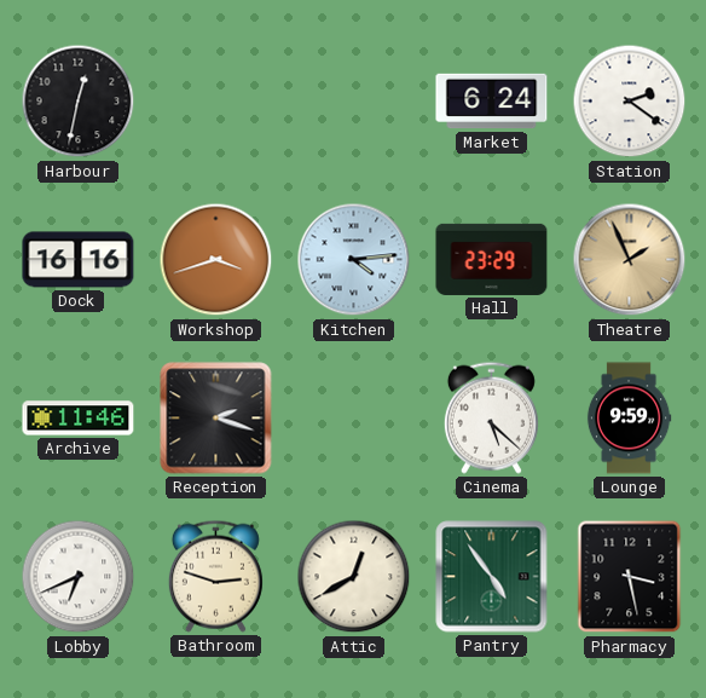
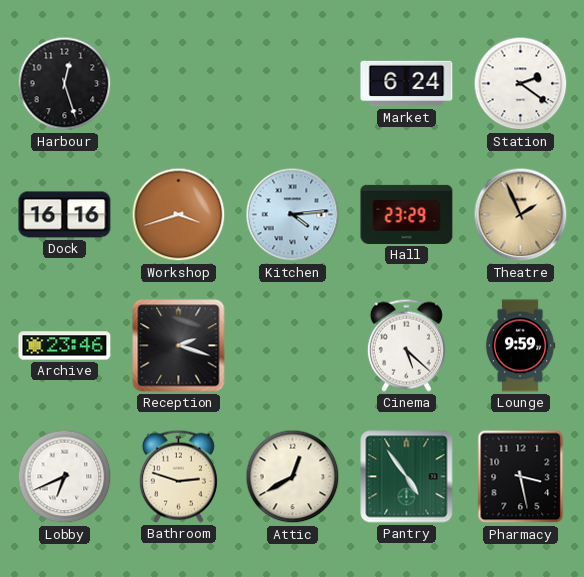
Harbour: 12:32 -> 12:27 (65, 84)
Archive: 11:46 -> 23:46 (65, 346)
